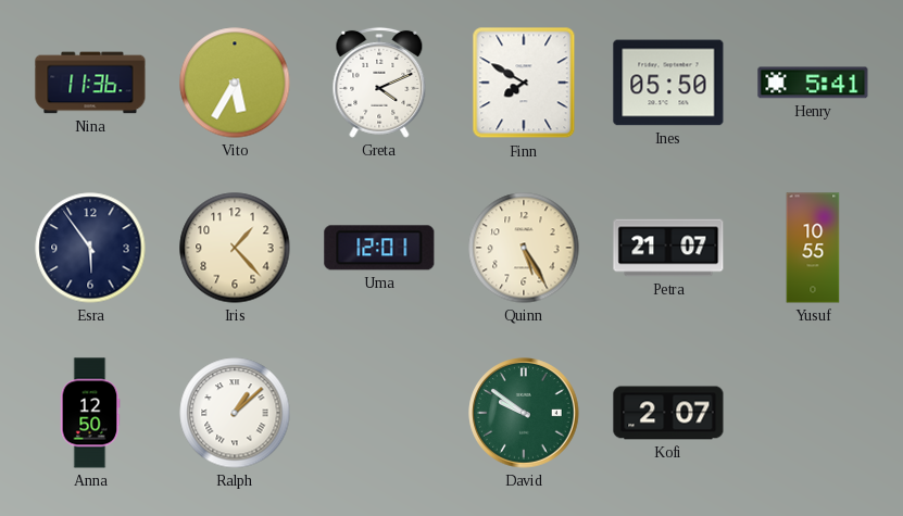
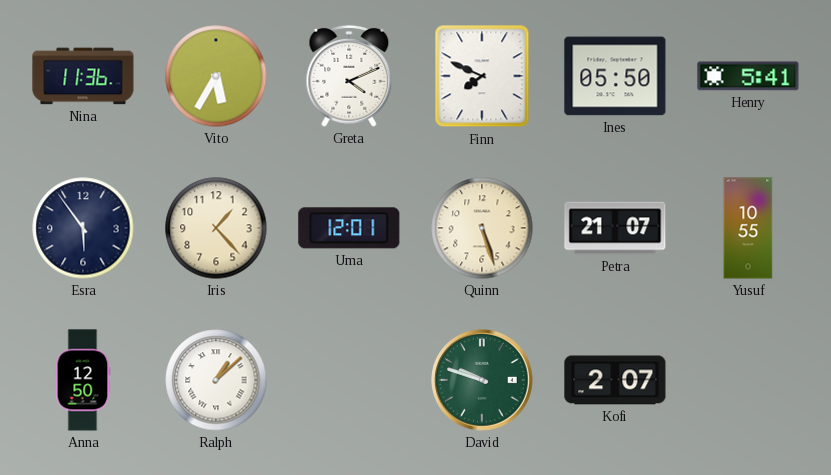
Finn: 7:50 -> 7:49 (482, 76)
Quinn: 5:25 -> 5:27 (482, 228)
David: 9:51 -> 9:48 (482, 380)
